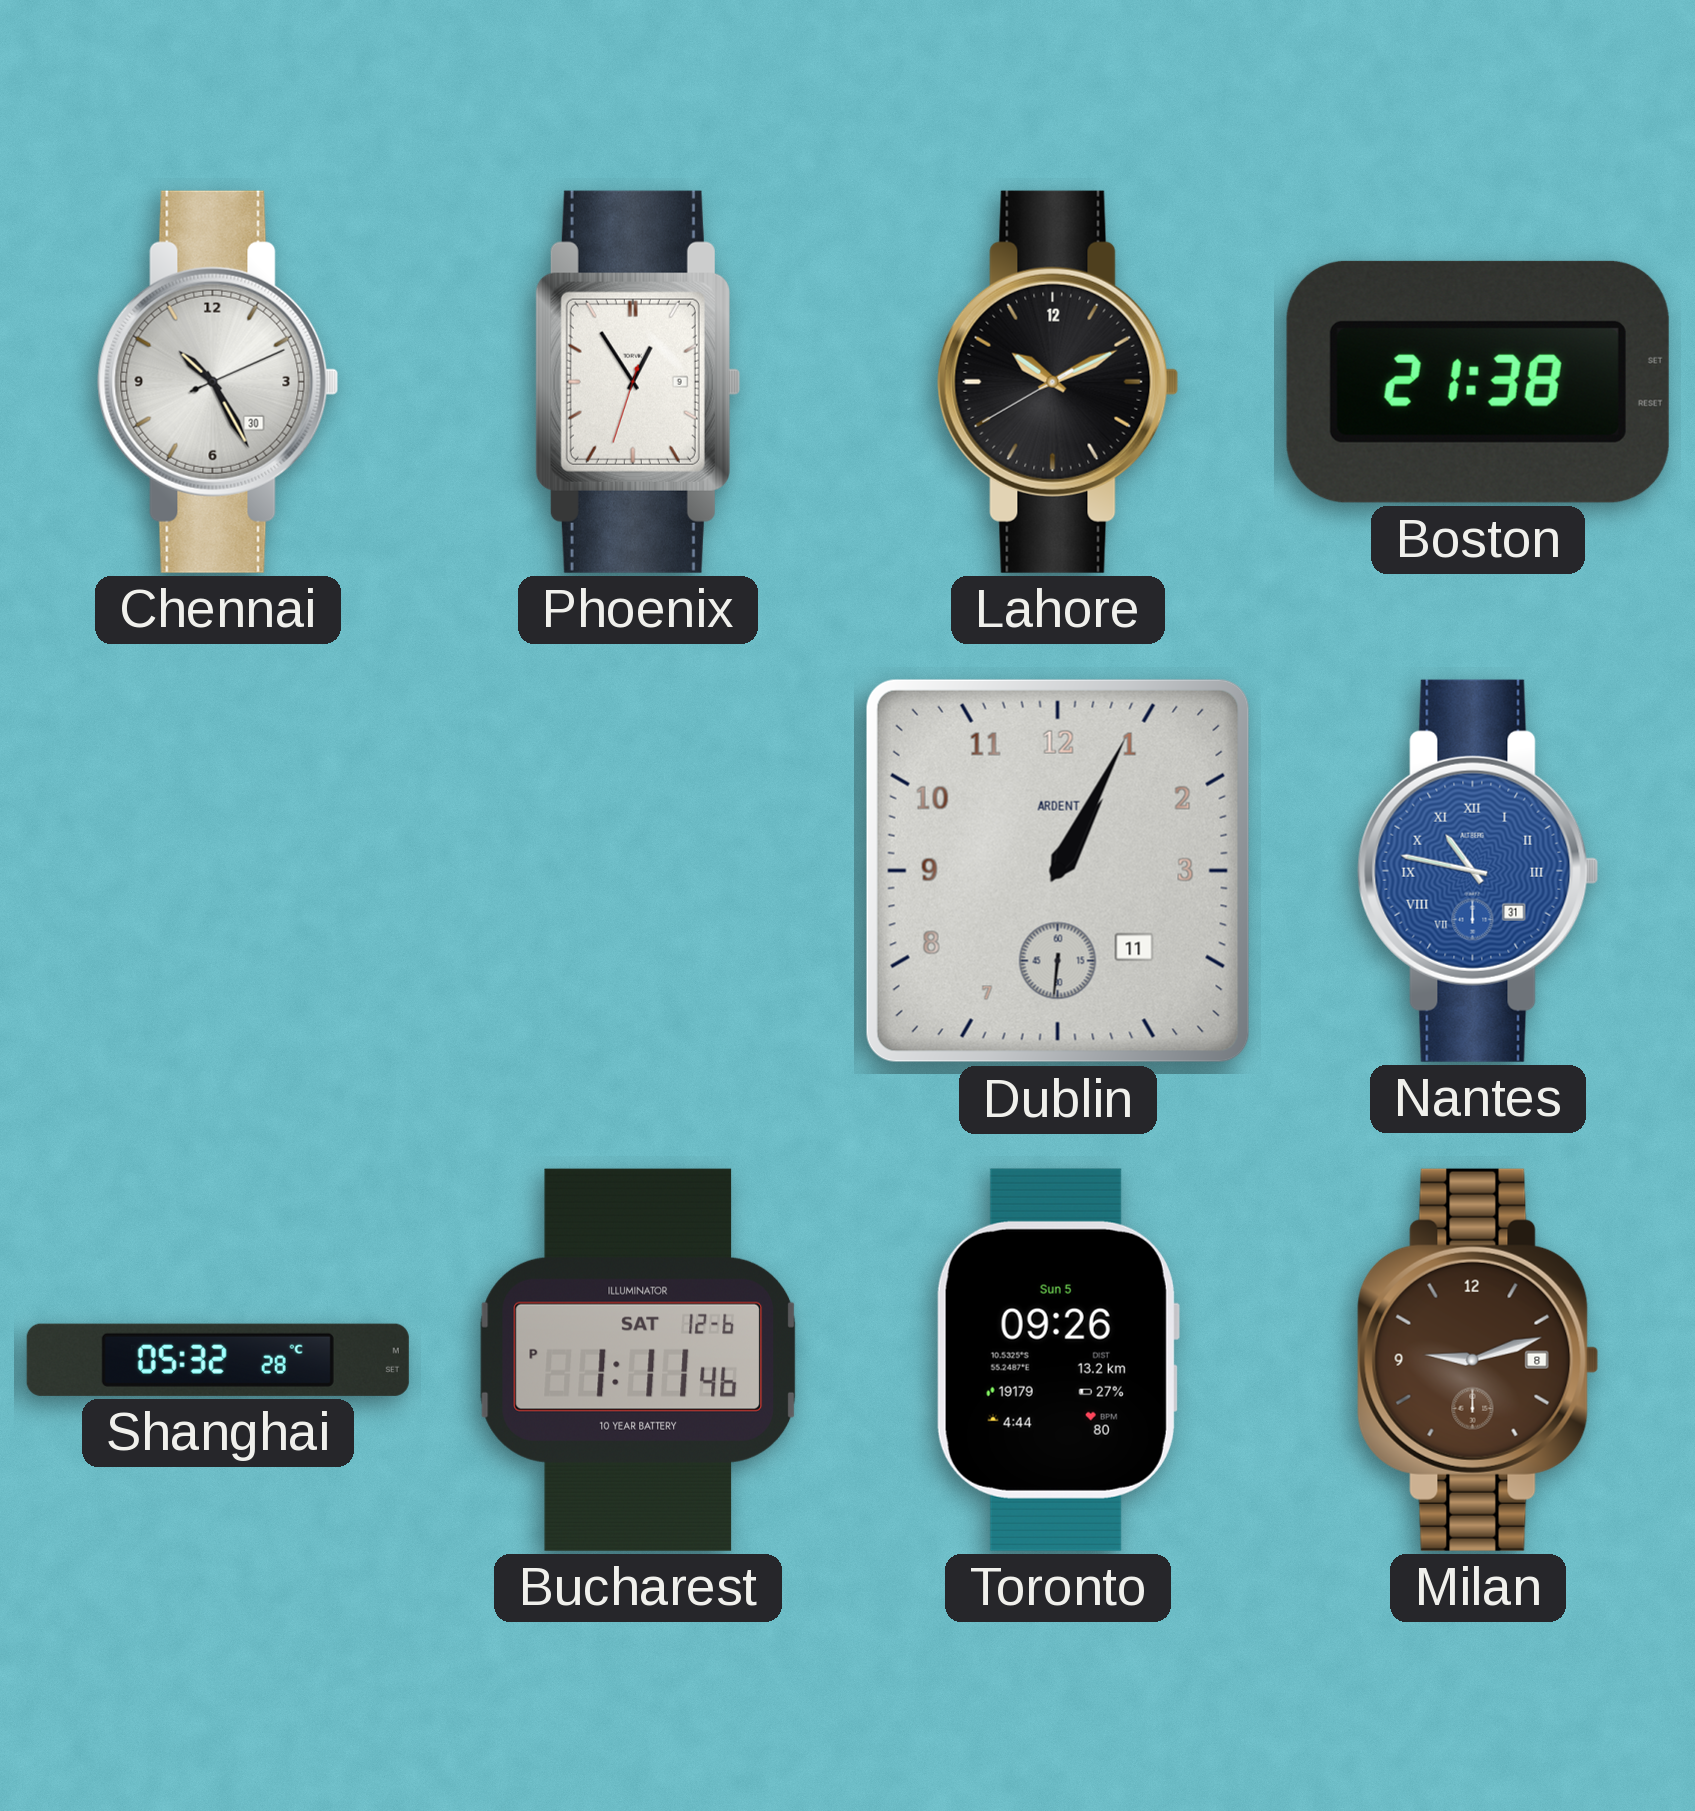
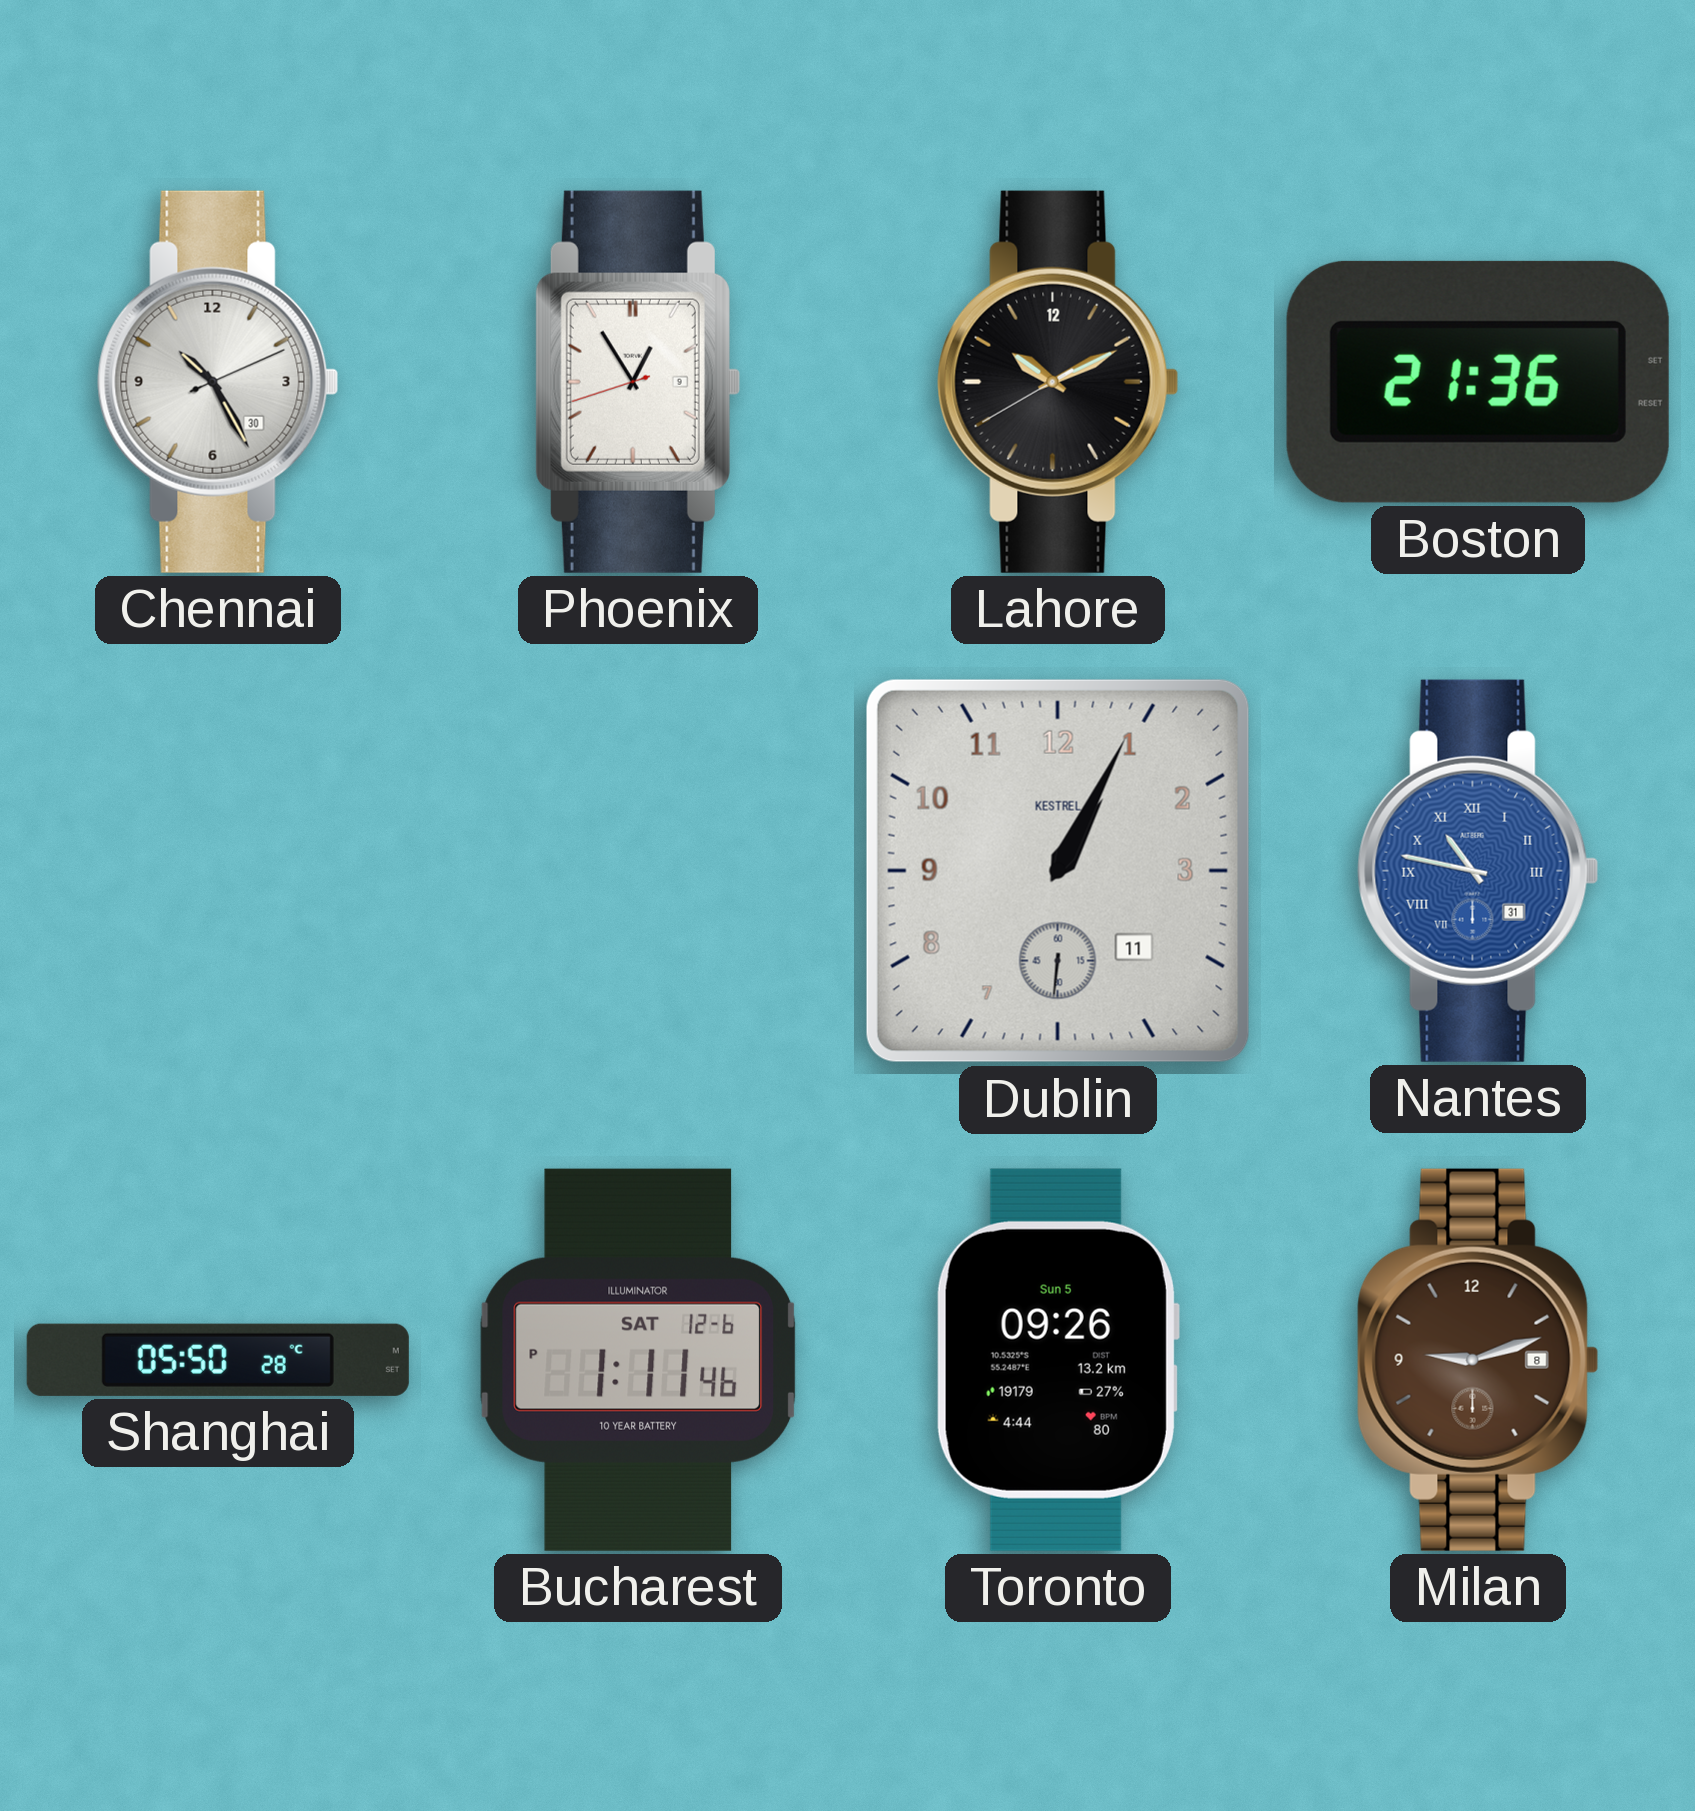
Phoenix: 12:54:33 -> 12:54:42 (638, 382)
Boston: 21:38 -> 21:36 (1478, 382)
Dublin brand: ARDENT -> KESTREL (1058, 871)
Shanghai: 05:32 -> 05:50 (218, 1360)
